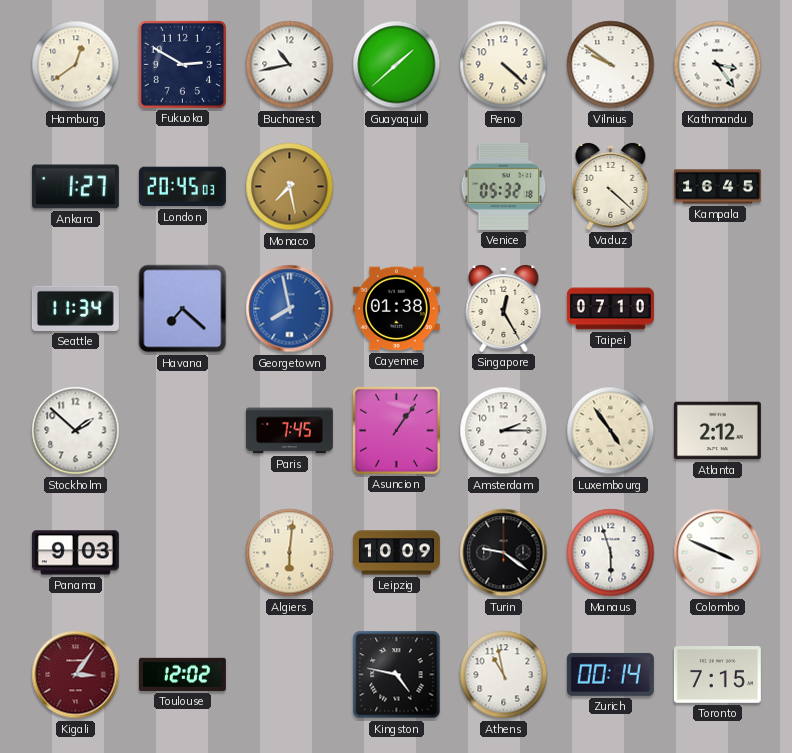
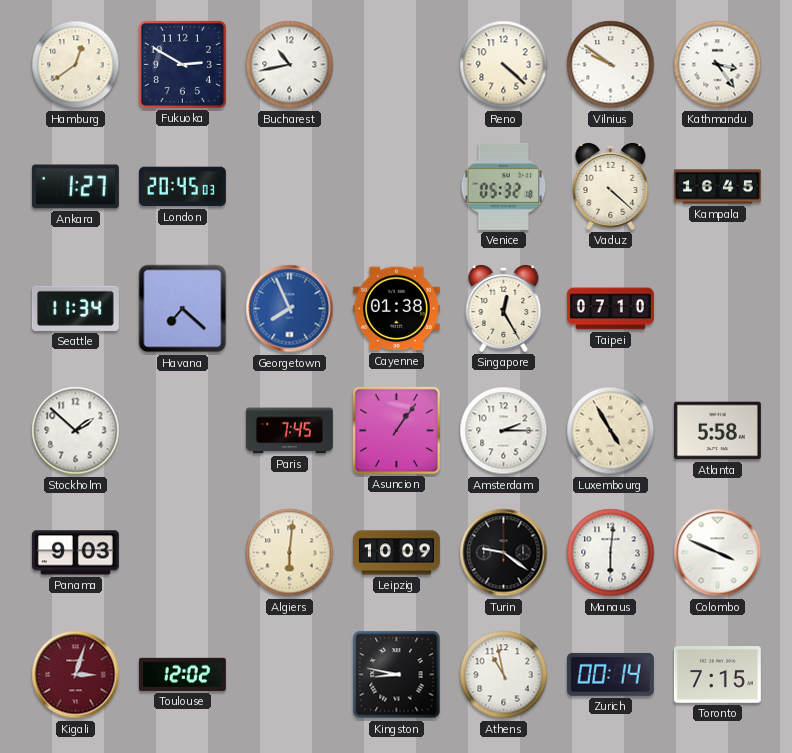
Guayaquil: 1:38 -> none (397, 65)
Monaco: 7:28 -> none (290, 187)
Georgetown: 7:58 -> 7:56 (290, 309)
Luxembourg: 4:54 -> 4:55 (611, 431)
Atlanta: 2:12 -> 5:58 (717, 431)
Manaus: 5:57 -> 6:01 (611, 553)
Kigali: 3:06 -> 3:03 (76, 675)
Kingston: 4:47 -> 8:47 (397, 675)
